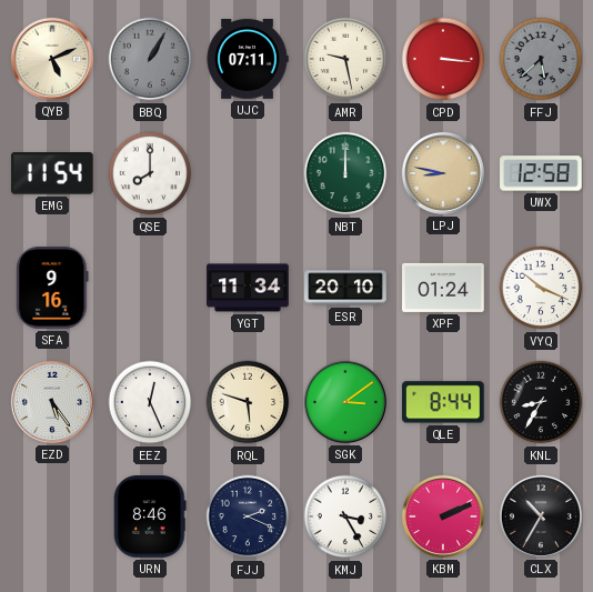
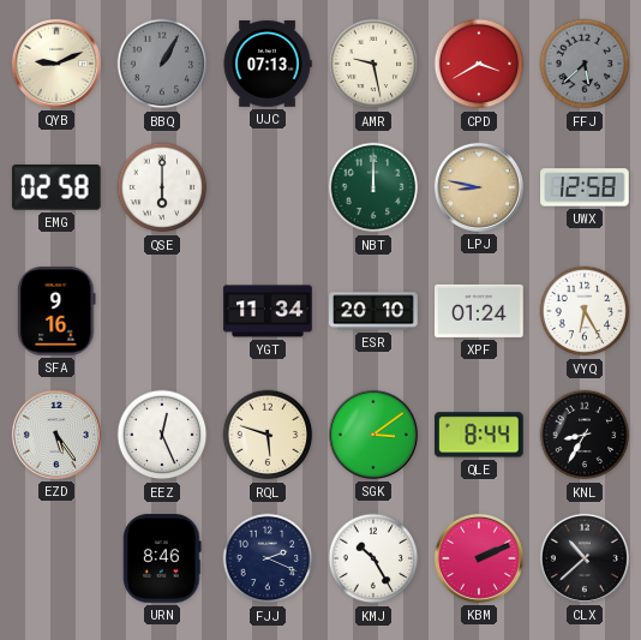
QYB: 5:11 -> 9:11 (56, 64)
UJC: 07:11 -> 07:13 (268, 65)
CPD: 3:16 -> 3:40 (479, 64)
EMG: 11:54 -> 02:58 (56, 189)
QSE: 8:00 -> 6:00 (162, 187)
VYQ: 10:19 -> 6:25 (585, 311)
KMJ: 3:25 -> 10:25 (373, 558)
CLX: 10:35 -> 10:38 (585, 558)
